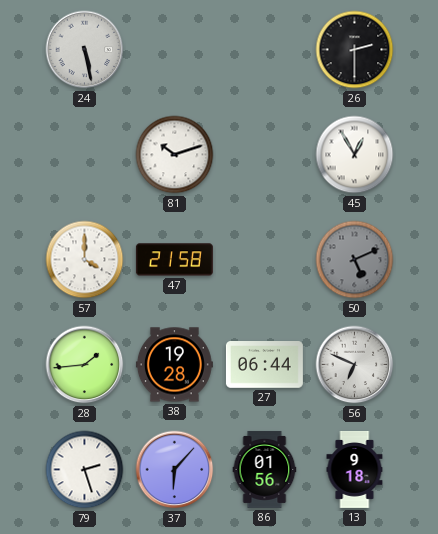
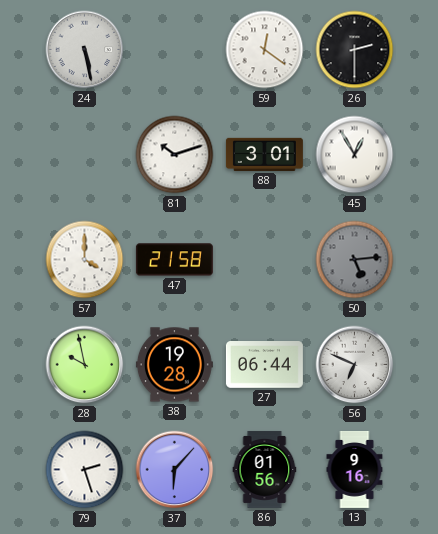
59: none -> 12:21 (265, 50)
88: none -> 3:01 (264, 154)
50: 5:11 -> 5:14 (355, 260)
28: 1:44 -> 9:58 (85, 365)
13: 9:18 -> 9:16 (355, 469)
